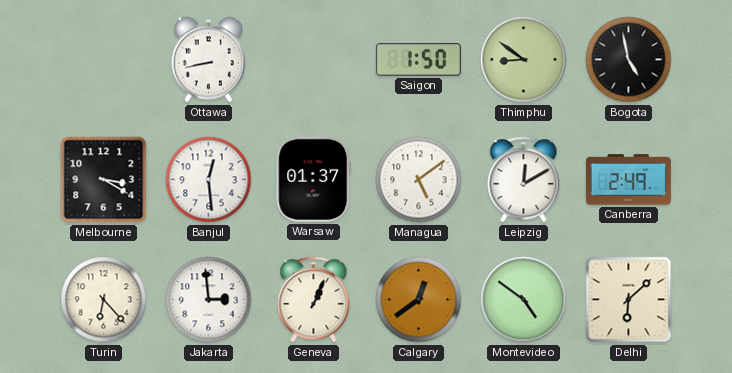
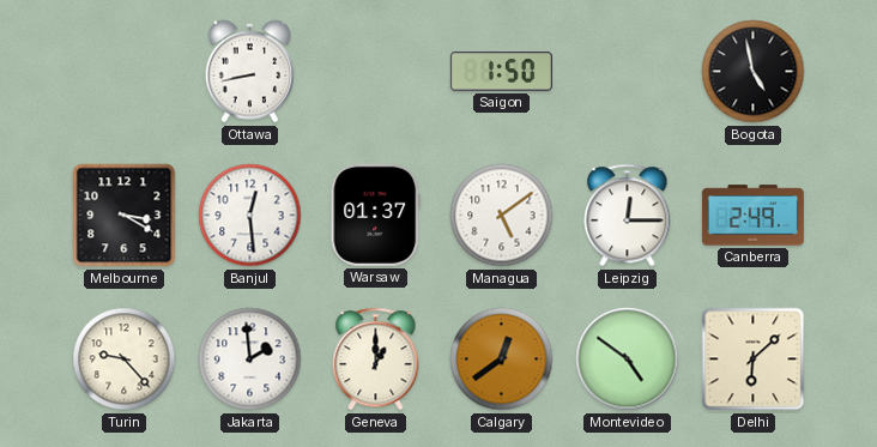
Thimphu: 8:51 -> none (524, 60)
Leipzig: 12:10 -> 12:15 (628, 216)
Turin: 6:23 -> 9:23 (125, 360)
Jakarta: 2:59 -> 1:59 (250, 360)
Geneva: 1:04 -> 1:00 (376, 360)
